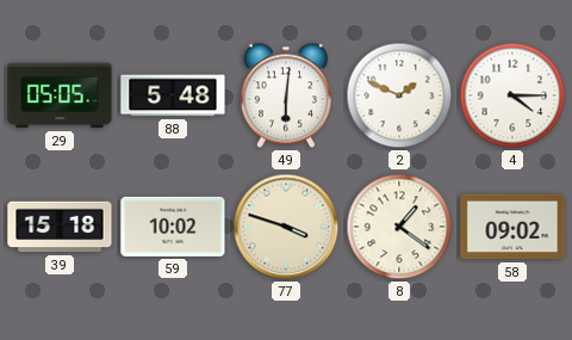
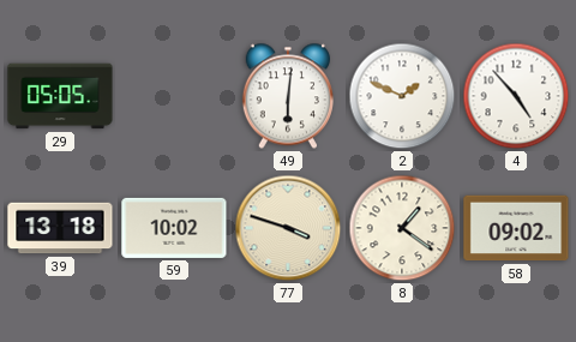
88: 5:48 -> none (173, 95)
4: 4:15 -> 4:53 (516, 96)
39: 15:18 -> 13:18 (60, 228)
